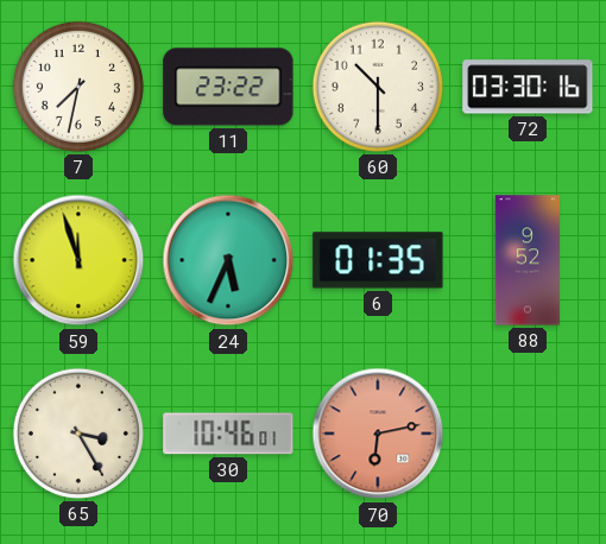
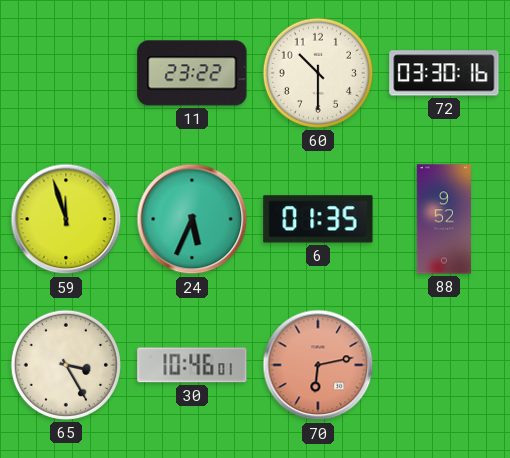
7: 7:32 -> none (78, 87)
